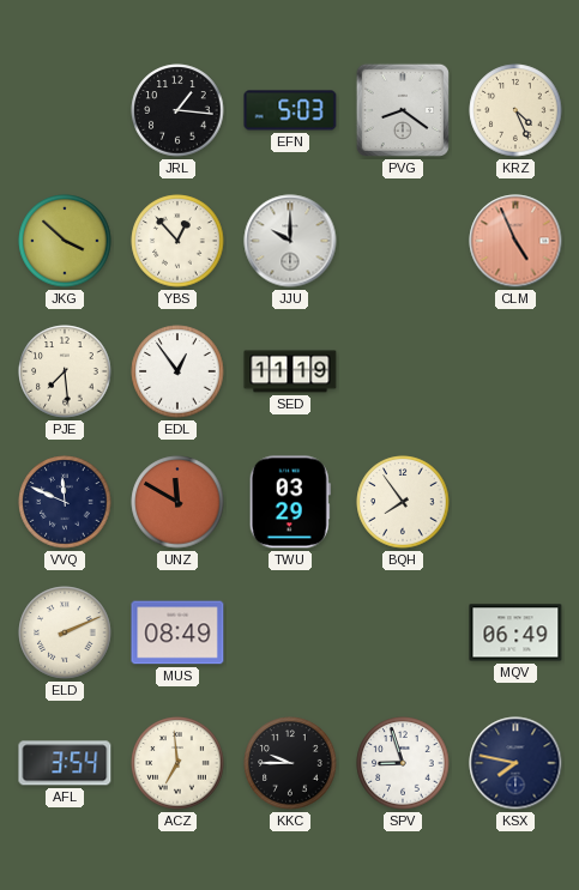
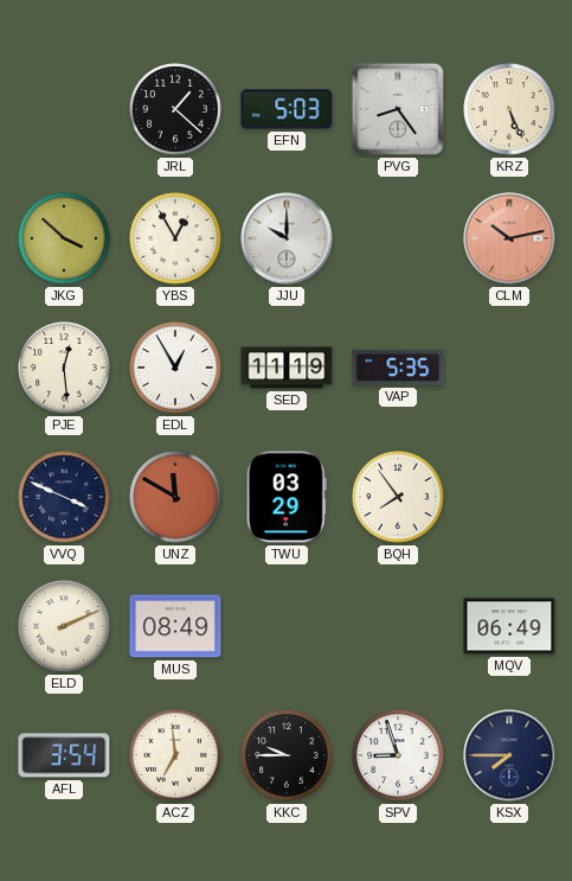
JRL: 1:16 -> 1:22 (175, 109)
PVG: 8:21 -> 8:24 (398, 109)
KRZ: 4:26 -> 5:26 (509, 109)
YBS: 12:53 -> 12:55 (175, 238)
CLM: 4:56 -> 10:13 (509, 238)
PJE: 7:29 -> 12:29 (64, 368)
EDL: 12:54 -> 12:55 (175, 368)
VAP: none -> 5:35 (398, 368)
VVQ: 11:49 -> 3:49 (64, 497)
KSX: 7:47 -> 7:45 (509, 755)
